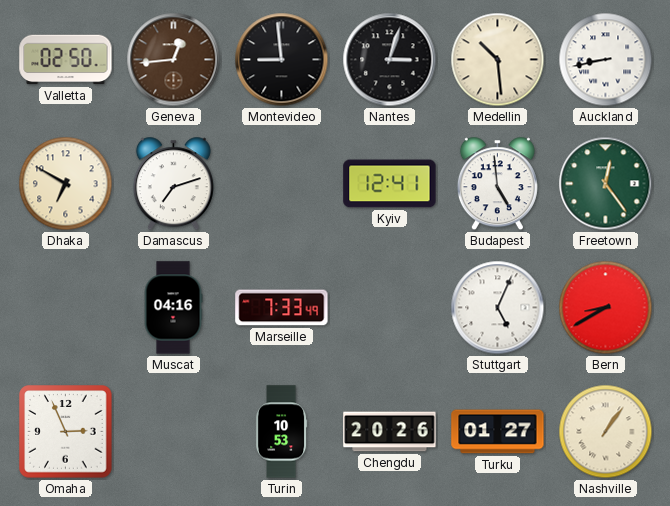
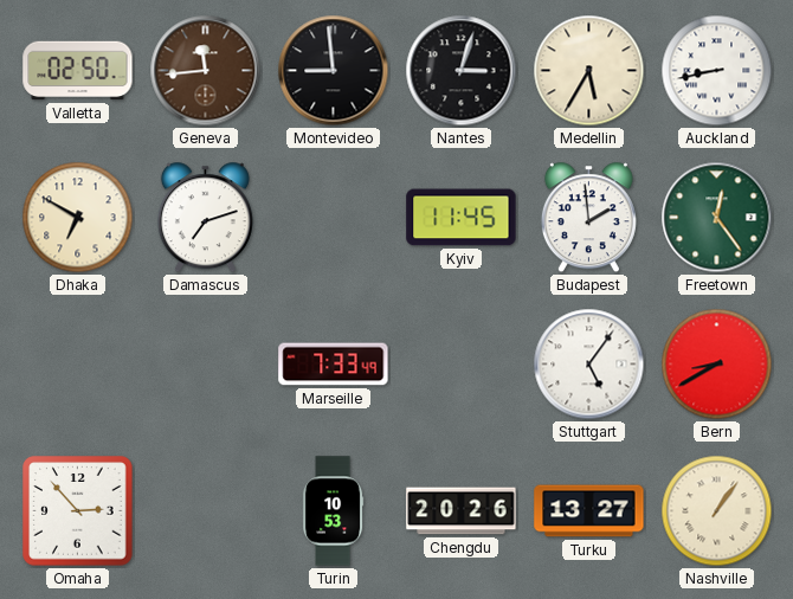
Geneva: 12:44 -> 11:44 (206, 71)
Medellin: 10:29 -> 5:35 (589, 71)
Kyiv: 12:41 -> 11:45 (462, 218)
Budapest: 4:59 -> 1:59 (588, 218)
Muscat: 04:16 -> none (173, 308)
Stuttgart: 5:04 -> 5:06 (589, 365)
Omaha: 2:56 -> 2:53 (78, 511)
Turku: 01:27 -> 13:27 (589, 511)
